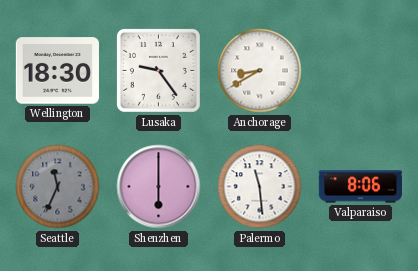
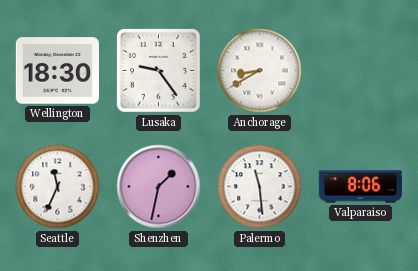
Seattle dial: grey -> white (58, 187)
Shenzhen: 6:00 -> 1:32 (159, 187)
